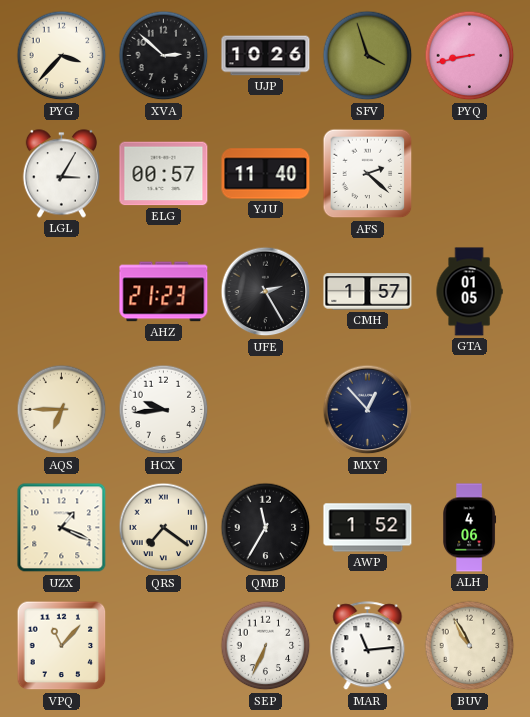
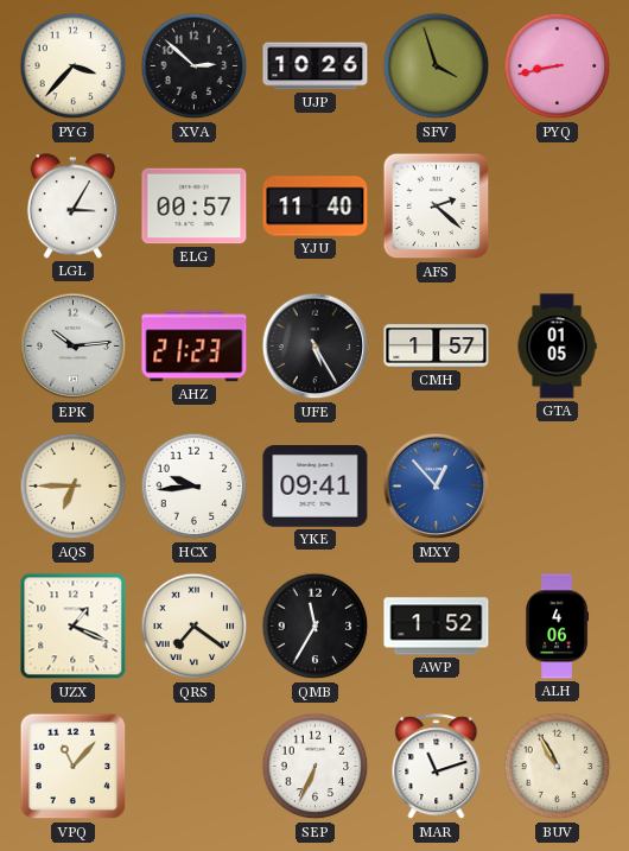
EPK: none -> 10:14 (74, 347)
UFE: 2:25 -> 5:25 (316, 347)
YKE: none -> 09:41 (316, 487)
MXY dial: navy -> blue (437, 487)
MAR: 11:14 -> 11:12 (437, 767)
